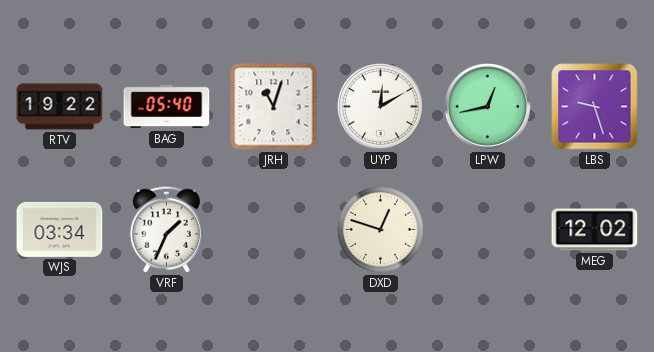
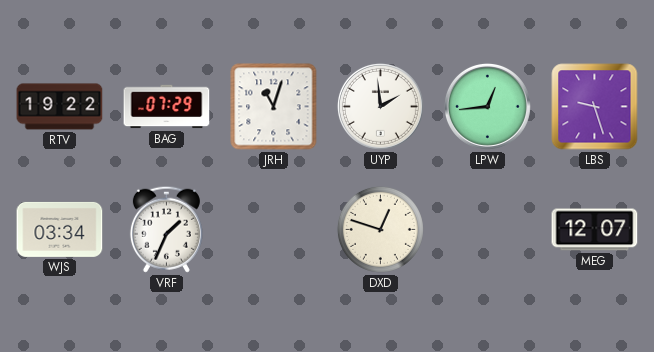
BAG: 05:40 -> 07:29 (167, 107)
UYP: 12:10 -> 1:59 (380, 106)
LPW: 12:43 -> 12:44 (487, 106)
MEG: 12:02 -> 12:07 (595, 230)
